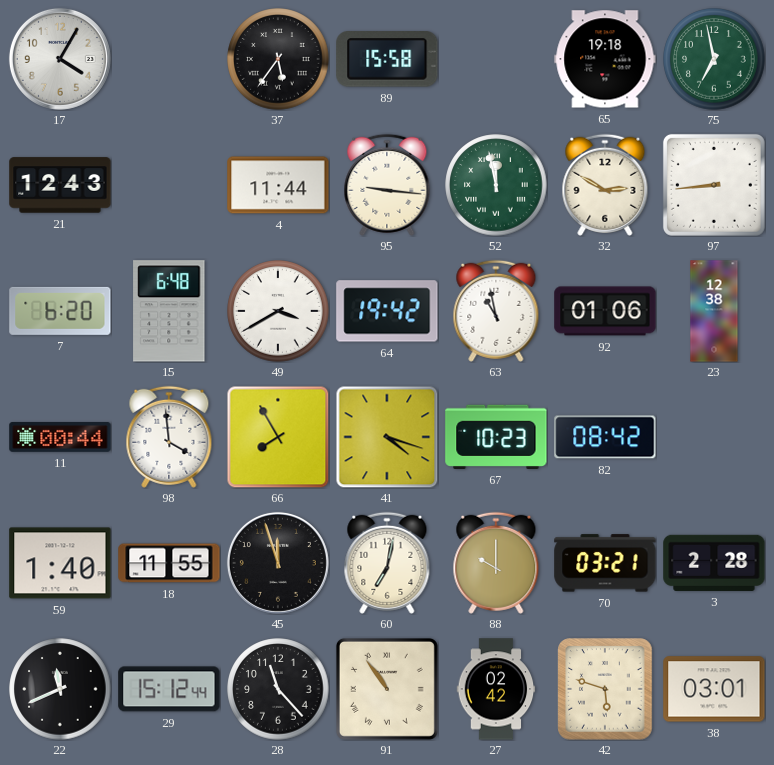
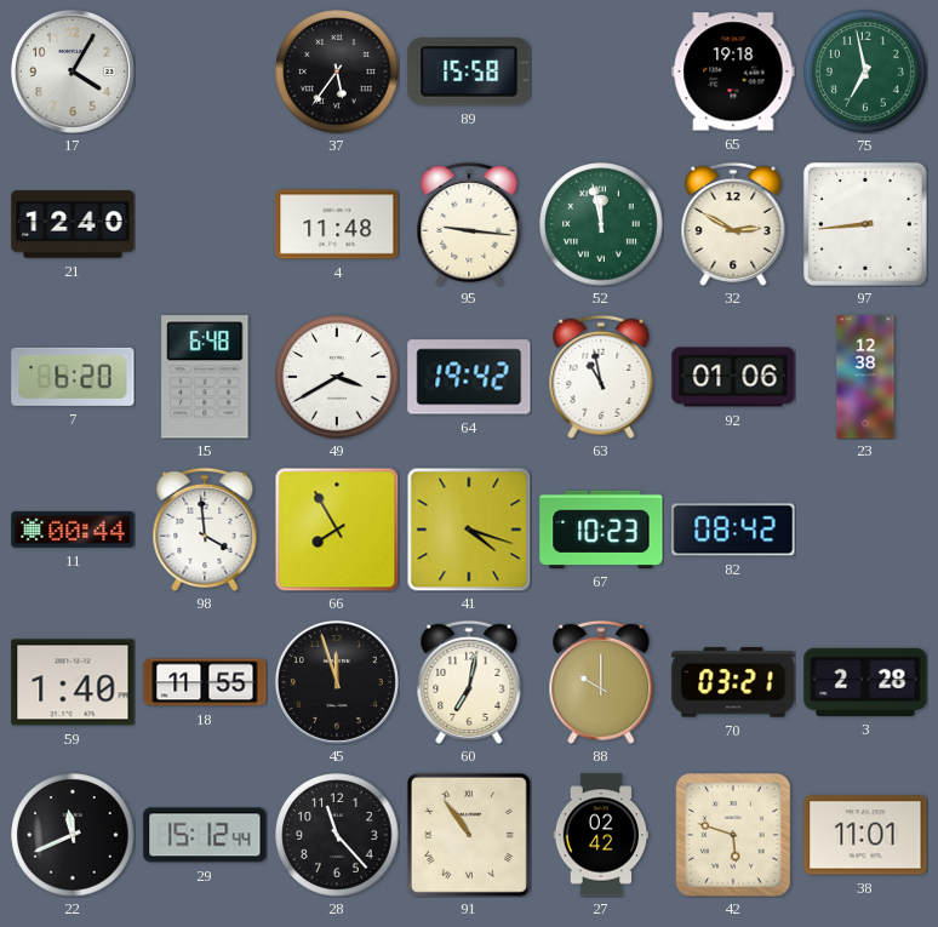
21: 12:43 -> 12:40 (73, 224)
4: 11:44 -> 11:48 (337, 224)
38: 03:01 -> 11:01 (865, 835)
